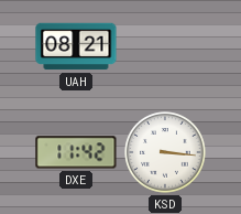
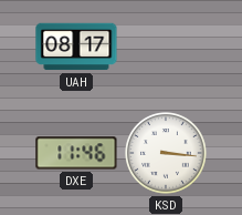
UAH: 08:21 -> 08:17 (76, 47)
DXE: 11:42 -> 11:46 (76, 153)
